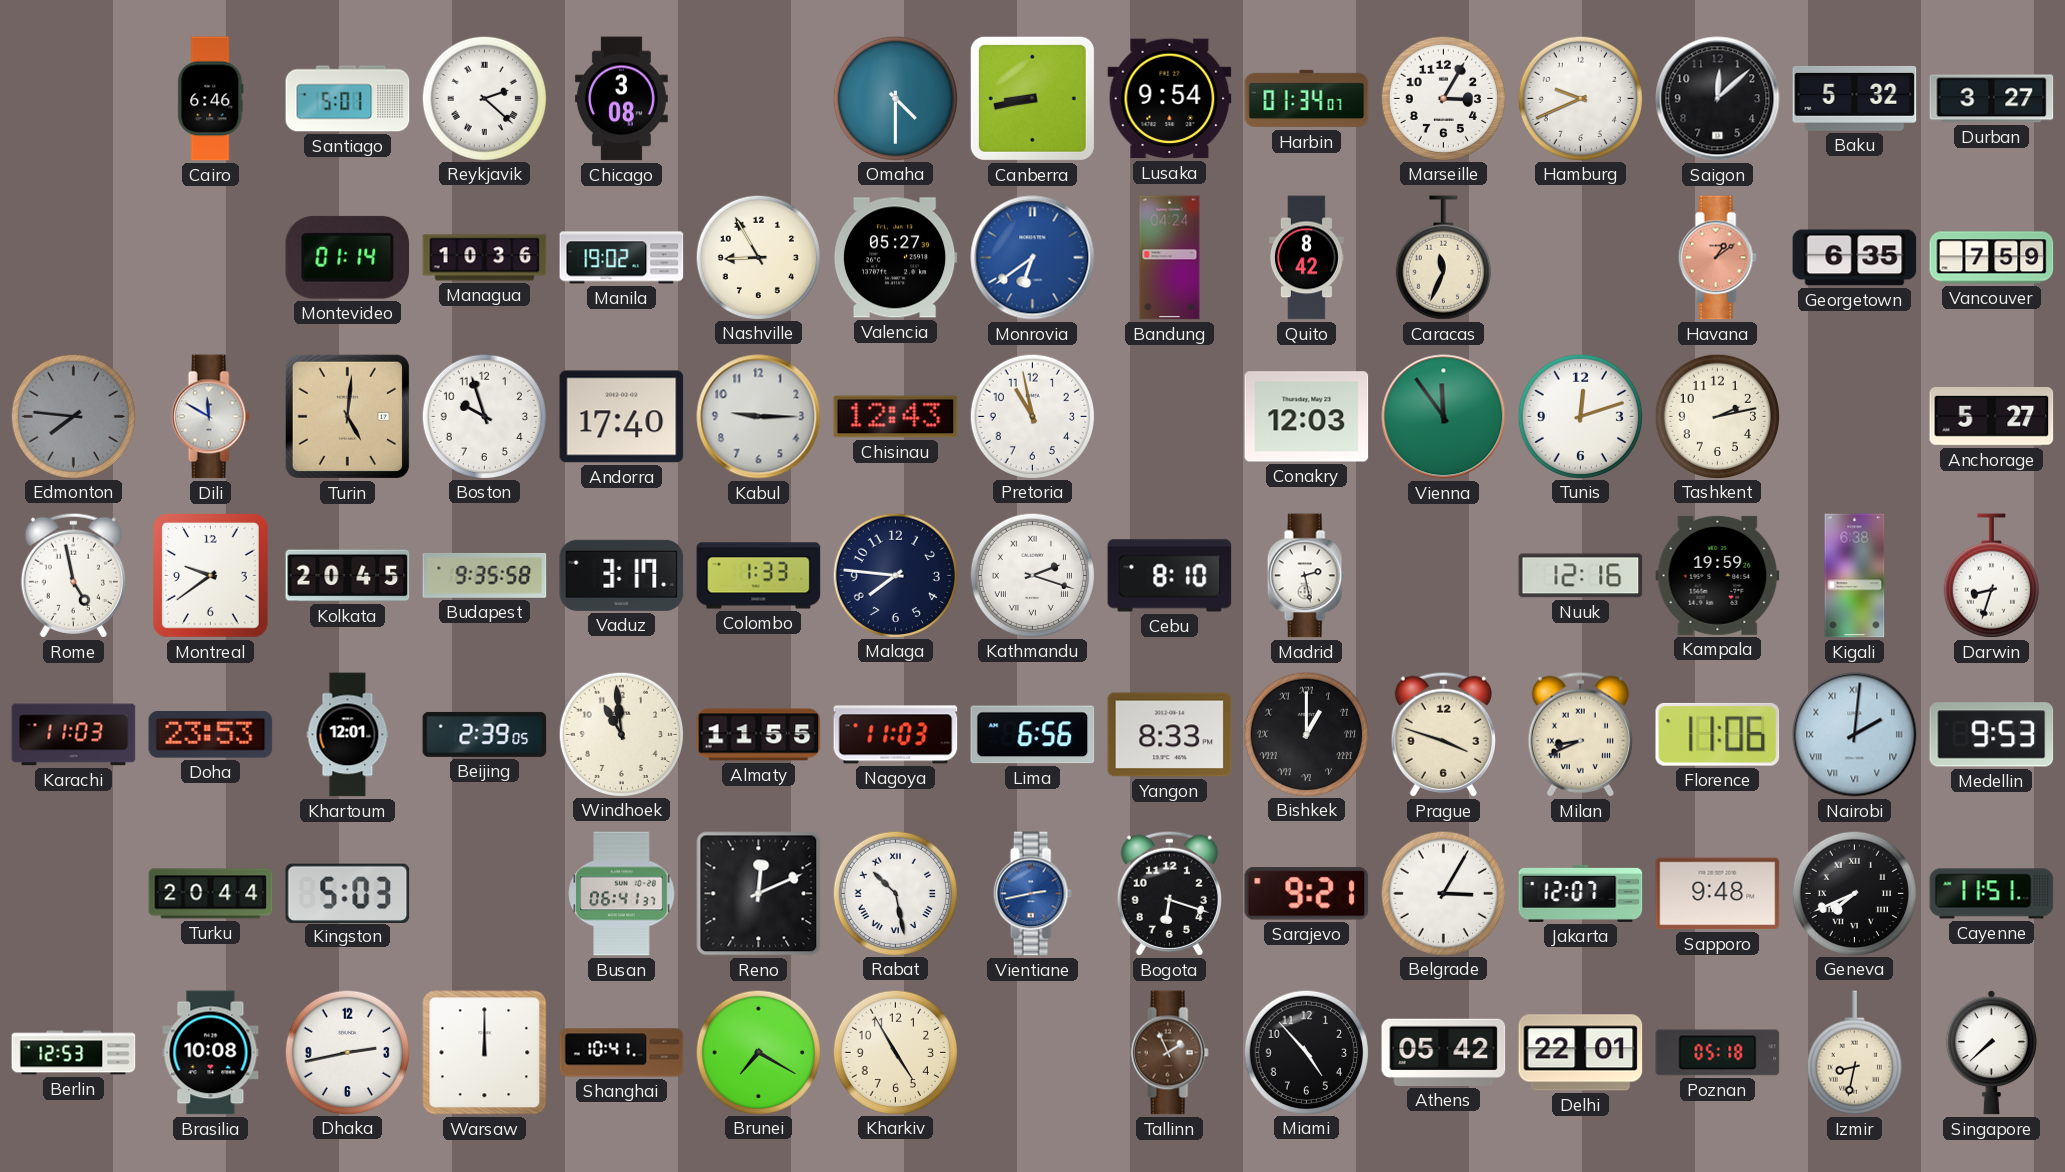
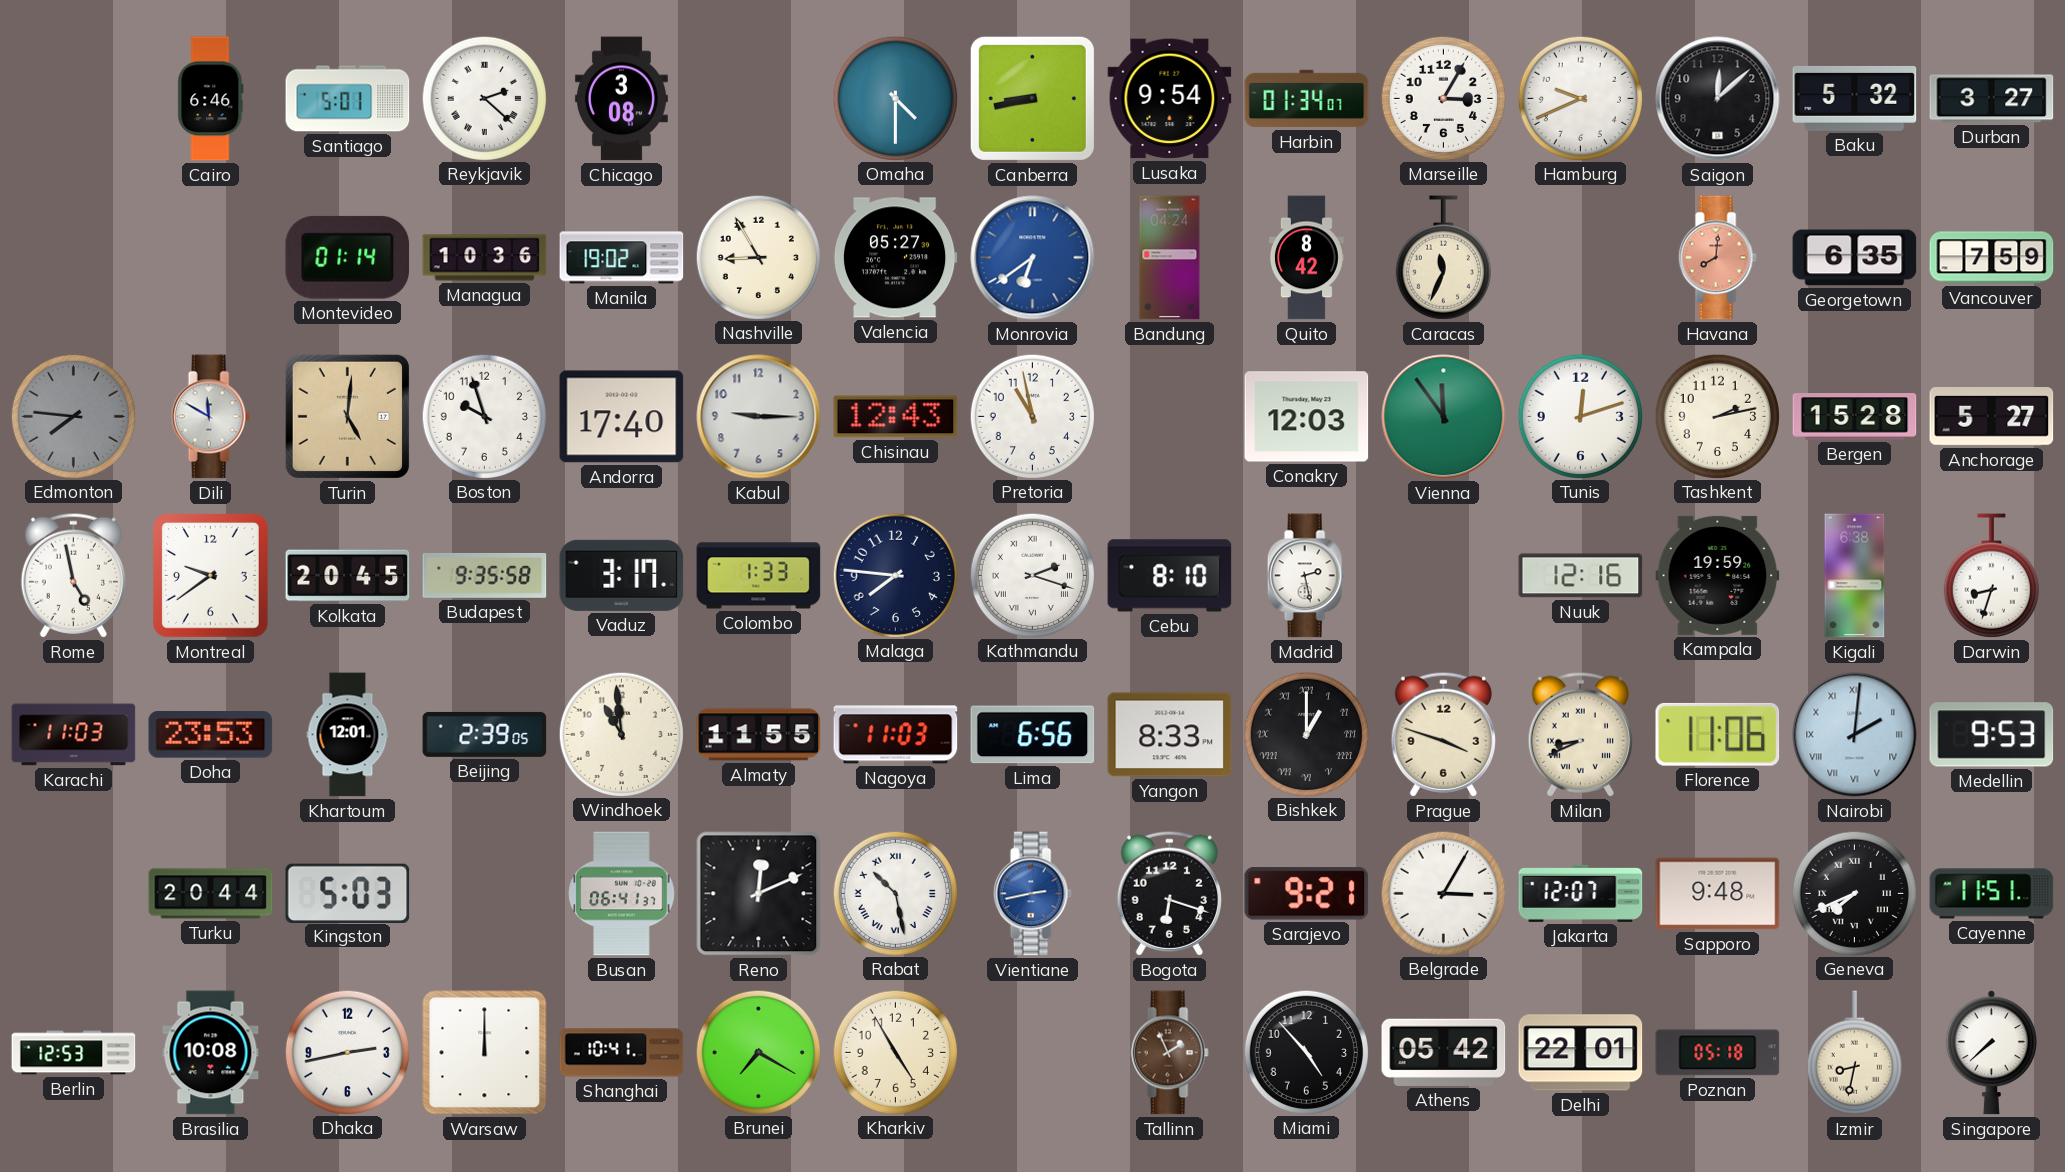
Havana: 1:09 -> 8:01 (1717, 258)
Bergen: none -> 15:28 (1855, 417)
